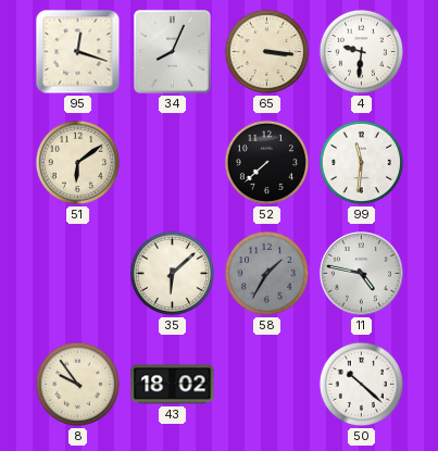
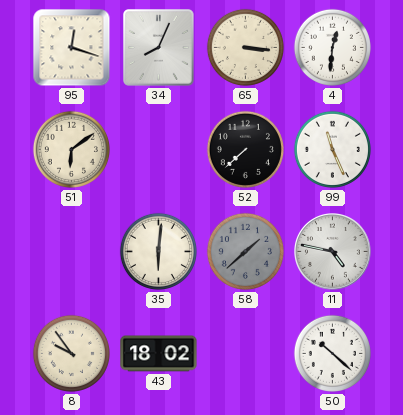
4: 9:31 -> 12:31 (332, 47)
99: 11:31 -> 11:26 (332, 149)
35: 6:08 -> 6:01 (158, 251)
58: 1:35 -> 1:38 (245, 251)
